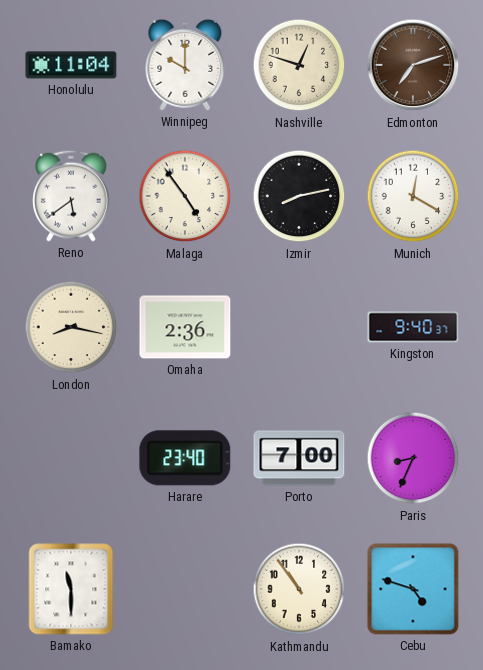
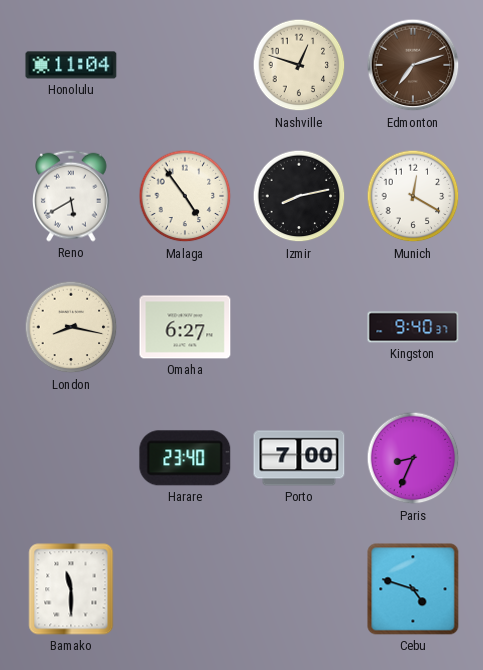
Winnipeg: 10:00 -> none (185, 65)
Reno: 5:39 -> 5:40 (72, 196)
Omaha: 2:36 -> 6:27 (185, 327)
Kathmandu: 10:54 -> none (299, 589)
